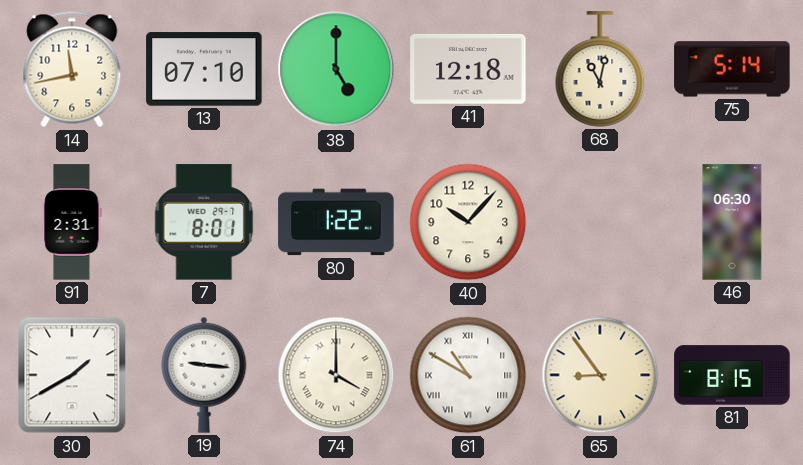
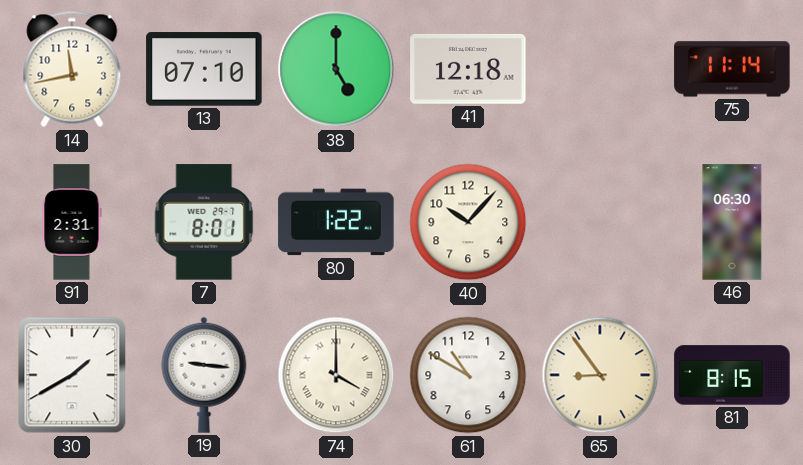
68: 11:02 -> none (600, 69)
75: 5:14 -> 11:14 (732, 69)
61 numerals: Roman -> Arabic (468, 375)
